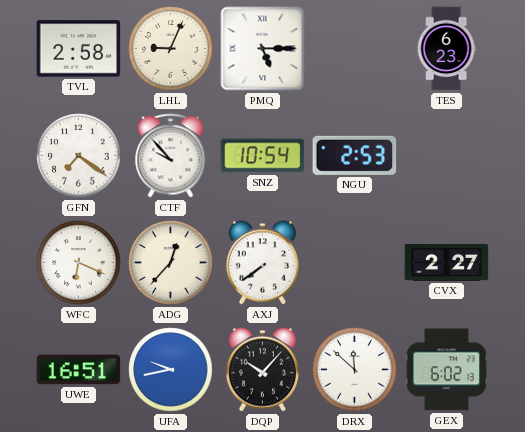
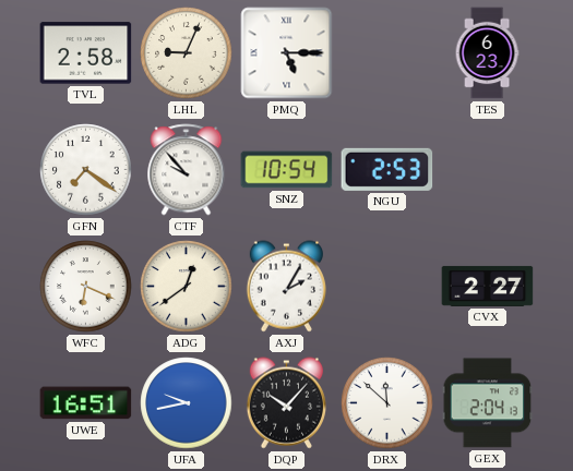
ADG: 12:37 -> 12:39 (187, 287)
AXJ: 7:39 -> 2:05 (286, 287)
GEX: 6:02 -> 2:04 (488, 403)
